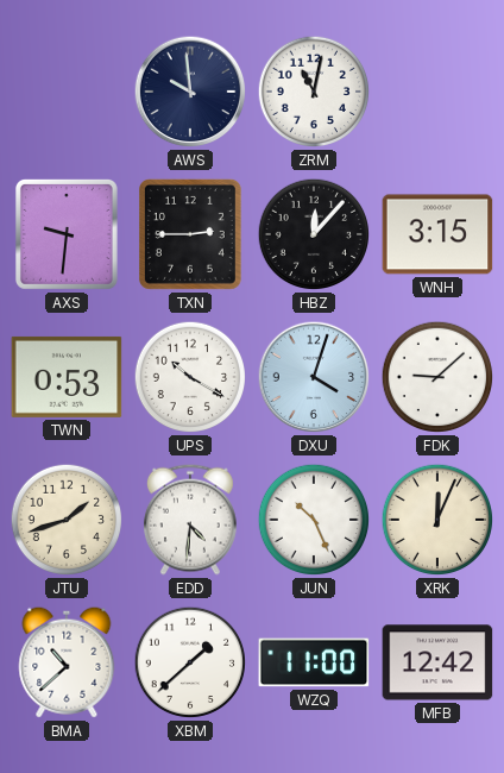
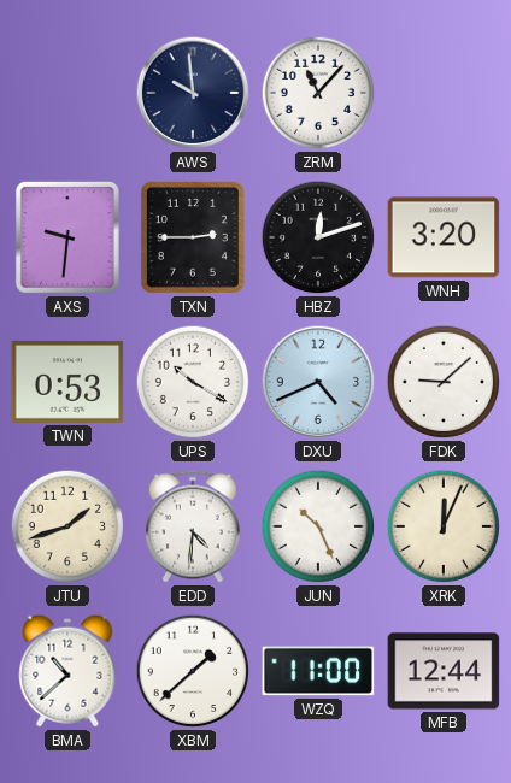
ZRM: 11:02 -> 11:07 (318, 93)
HBZ: 12:07 -> 12:12 (318, 237)
WNH: 3:15 -> 3:20 (444, 237)
DXU: 4:03 -> 4:41 (318, 382)
MFB: 12:42 -> 12:44 (444, 671)
